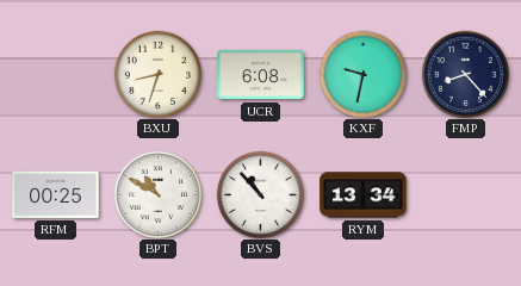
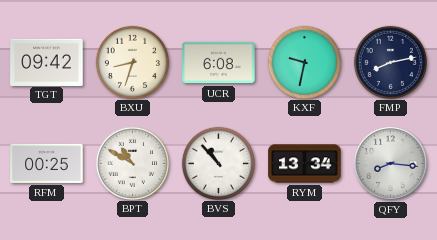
TGT: none -> 09:42 (47, 62)
FMP: 8:23 -> 8:13 (390, 62)
QFY: none -> 8:16 (391, 164)
